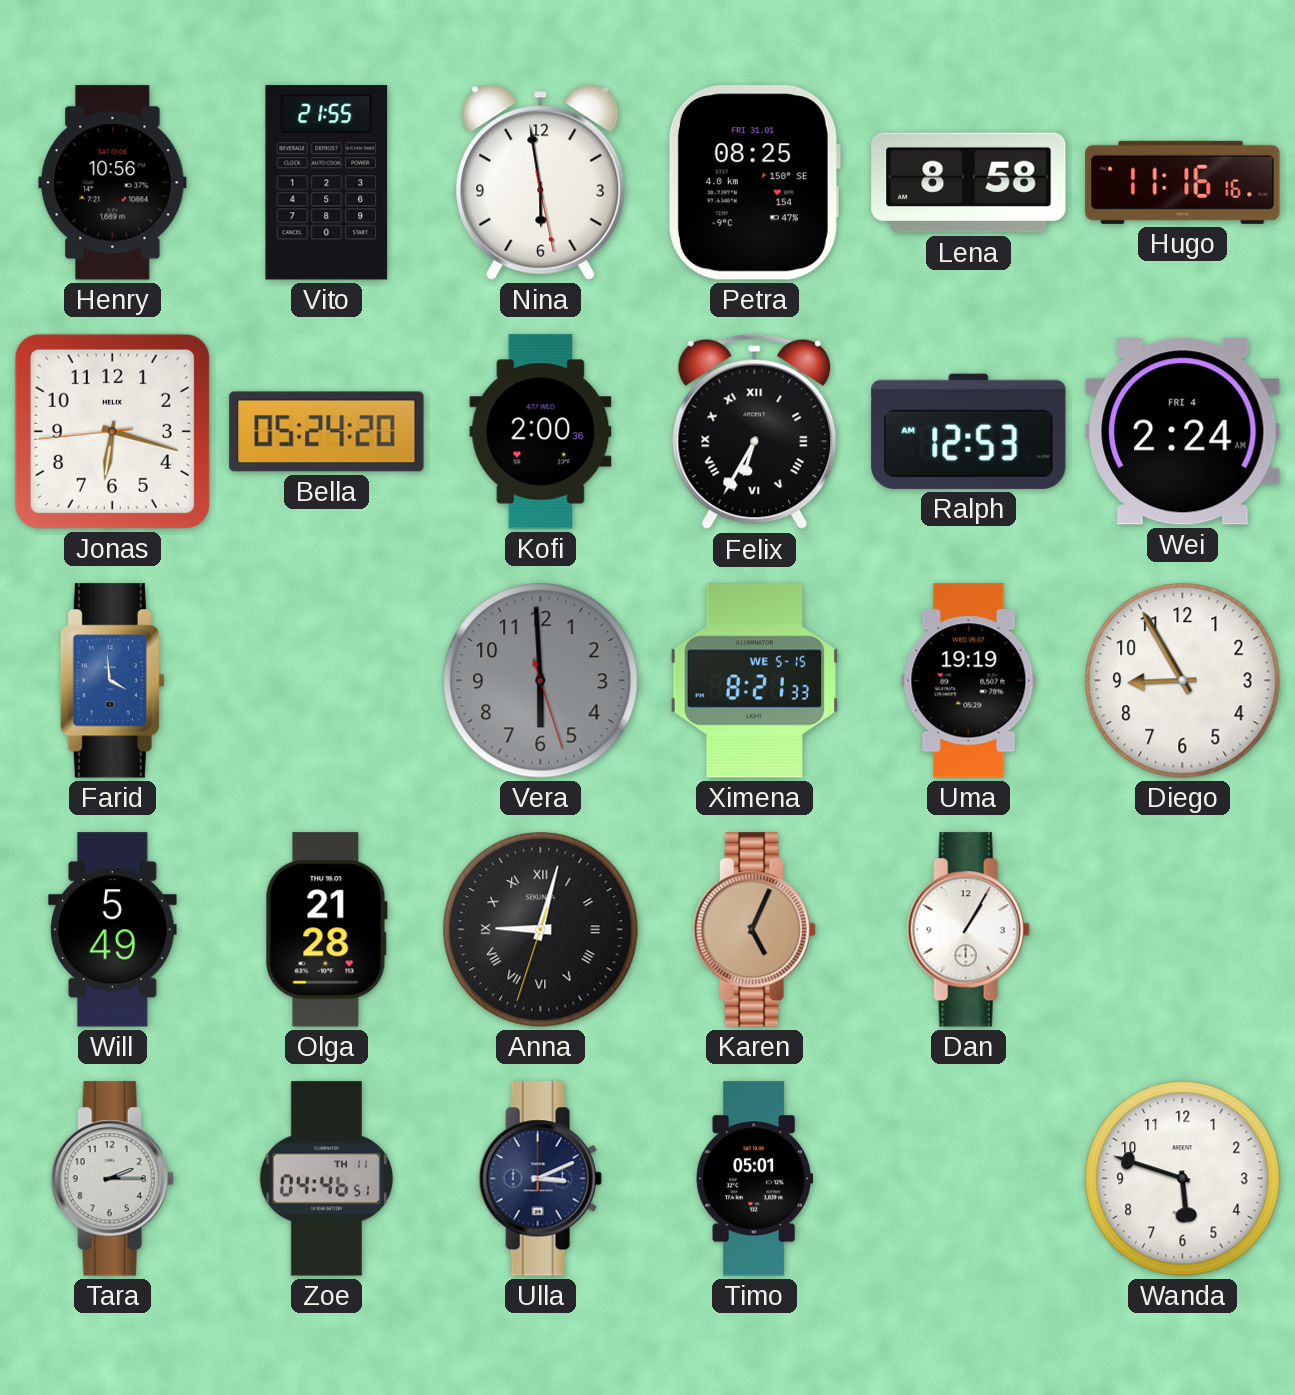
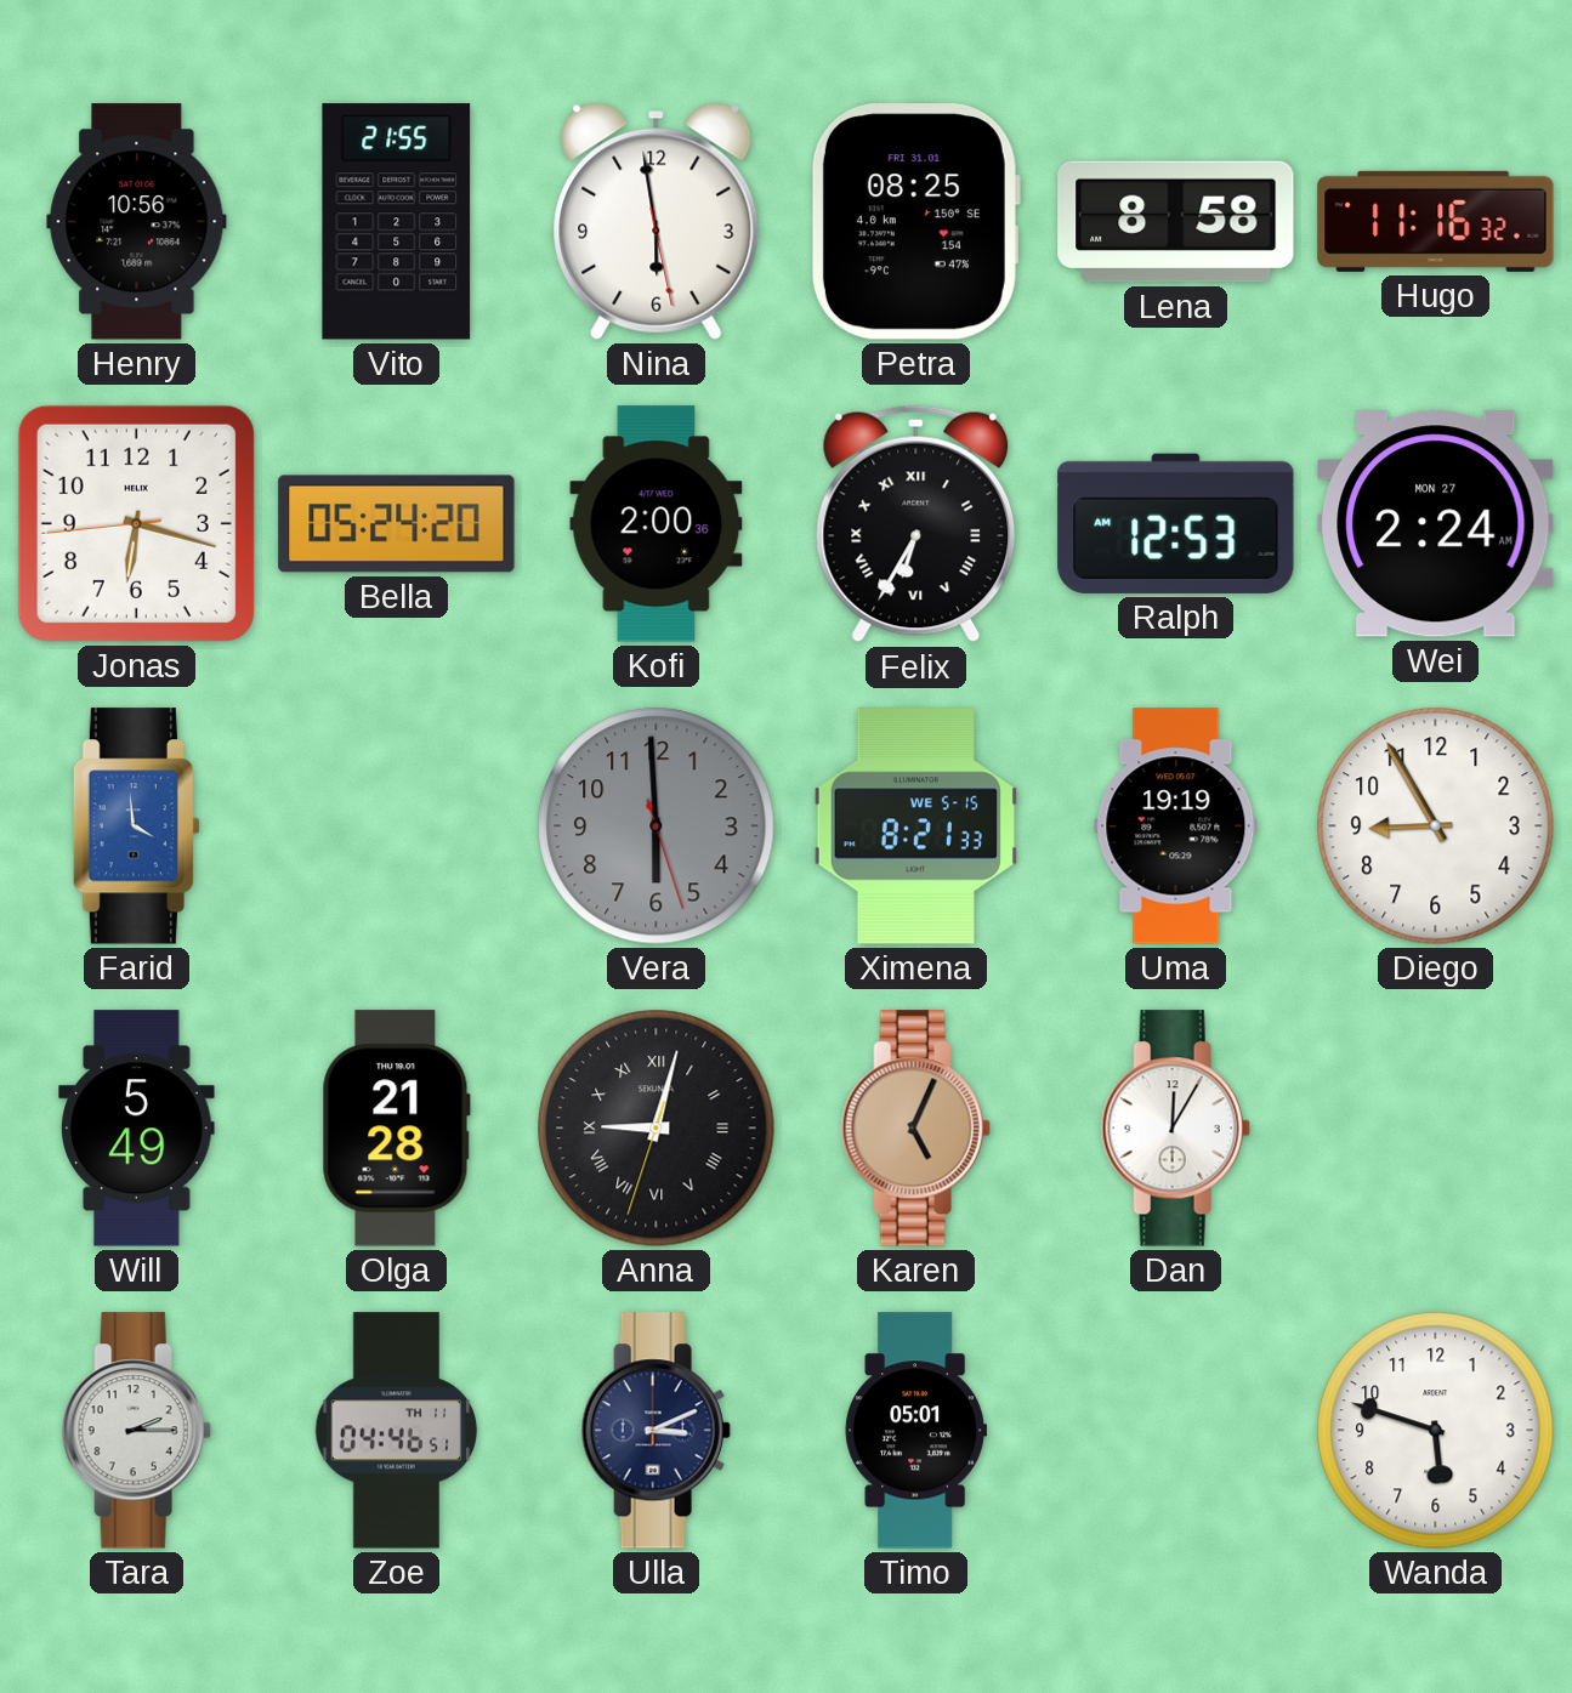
Hugo: 11:16:16 -> 11:16:32 (1436, 221)
Wei date: FRI 4 -> MON 27 (1436, 524)
Dan: 1:05 -> 12:05 (1175, 1129)
